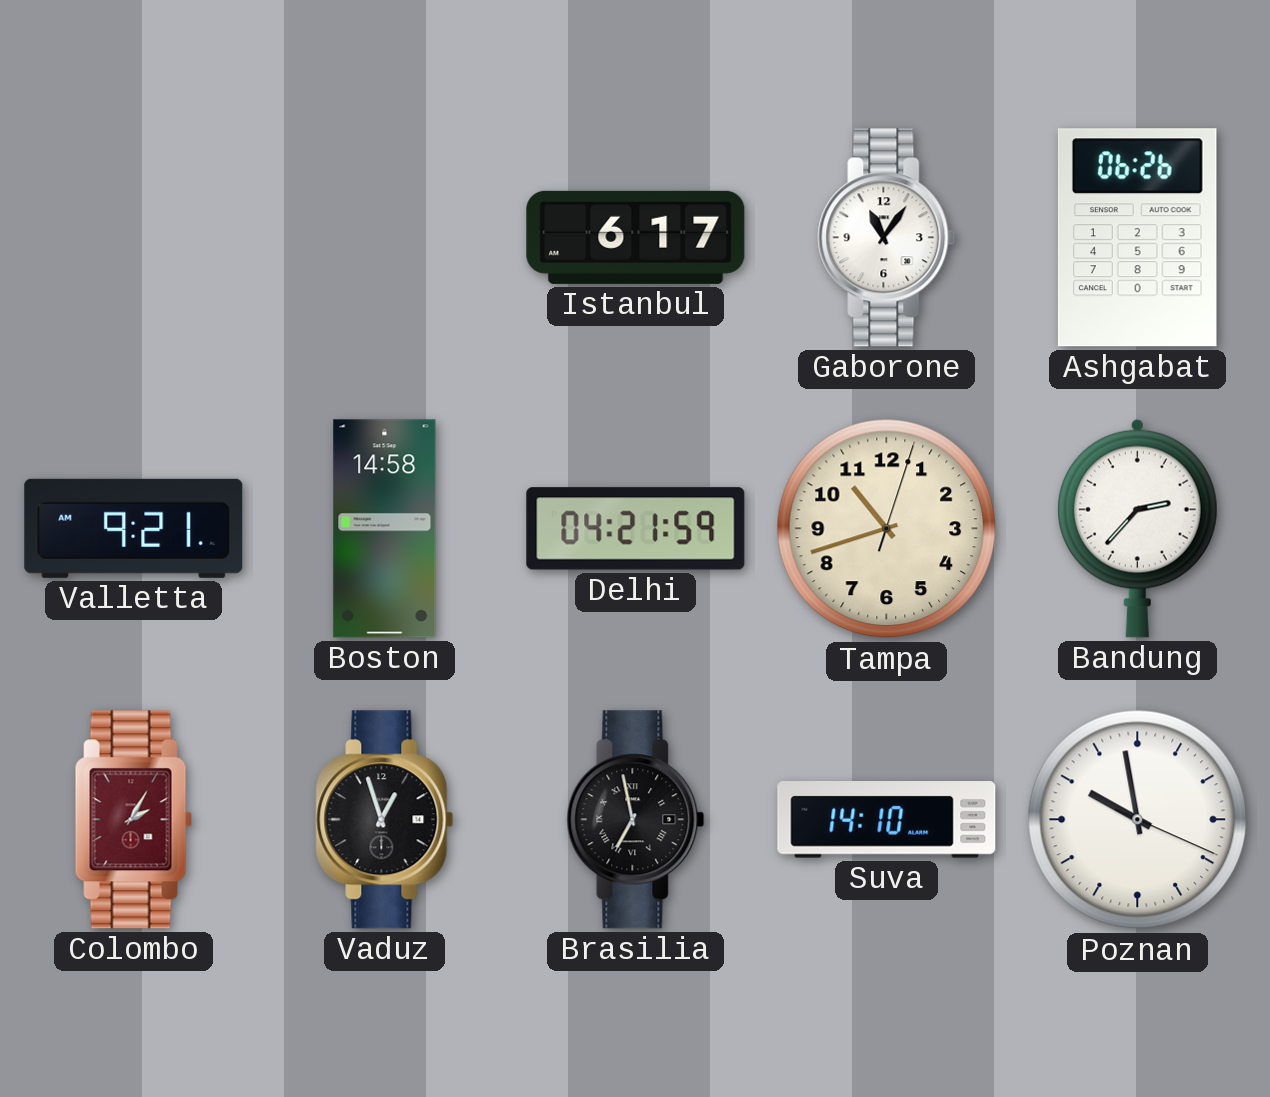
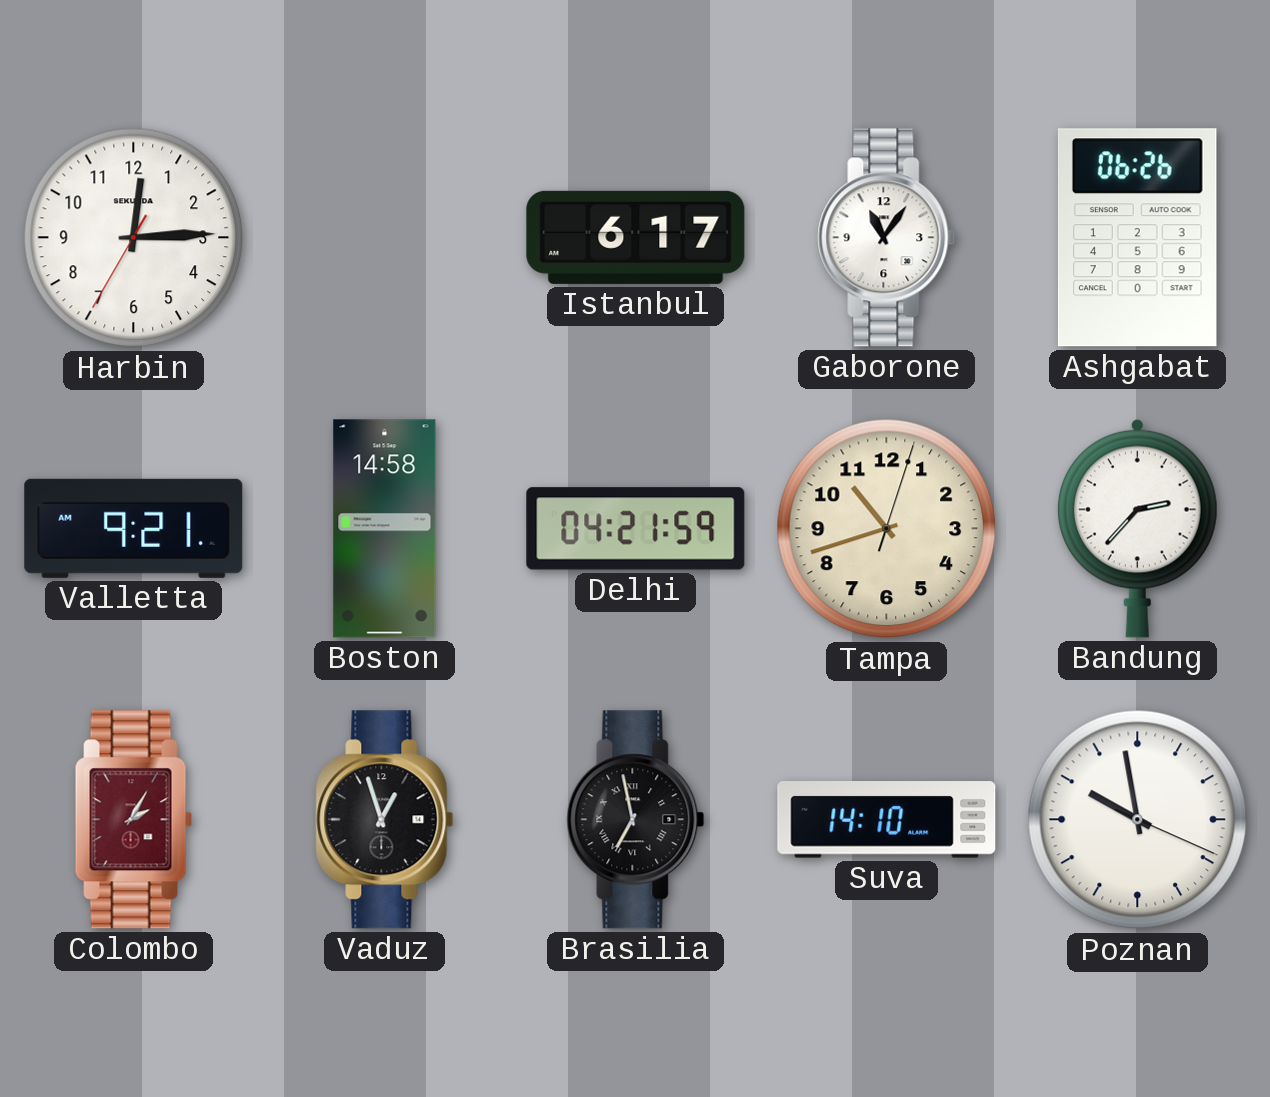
Harbin: none -> 12:14 (134, 238)
